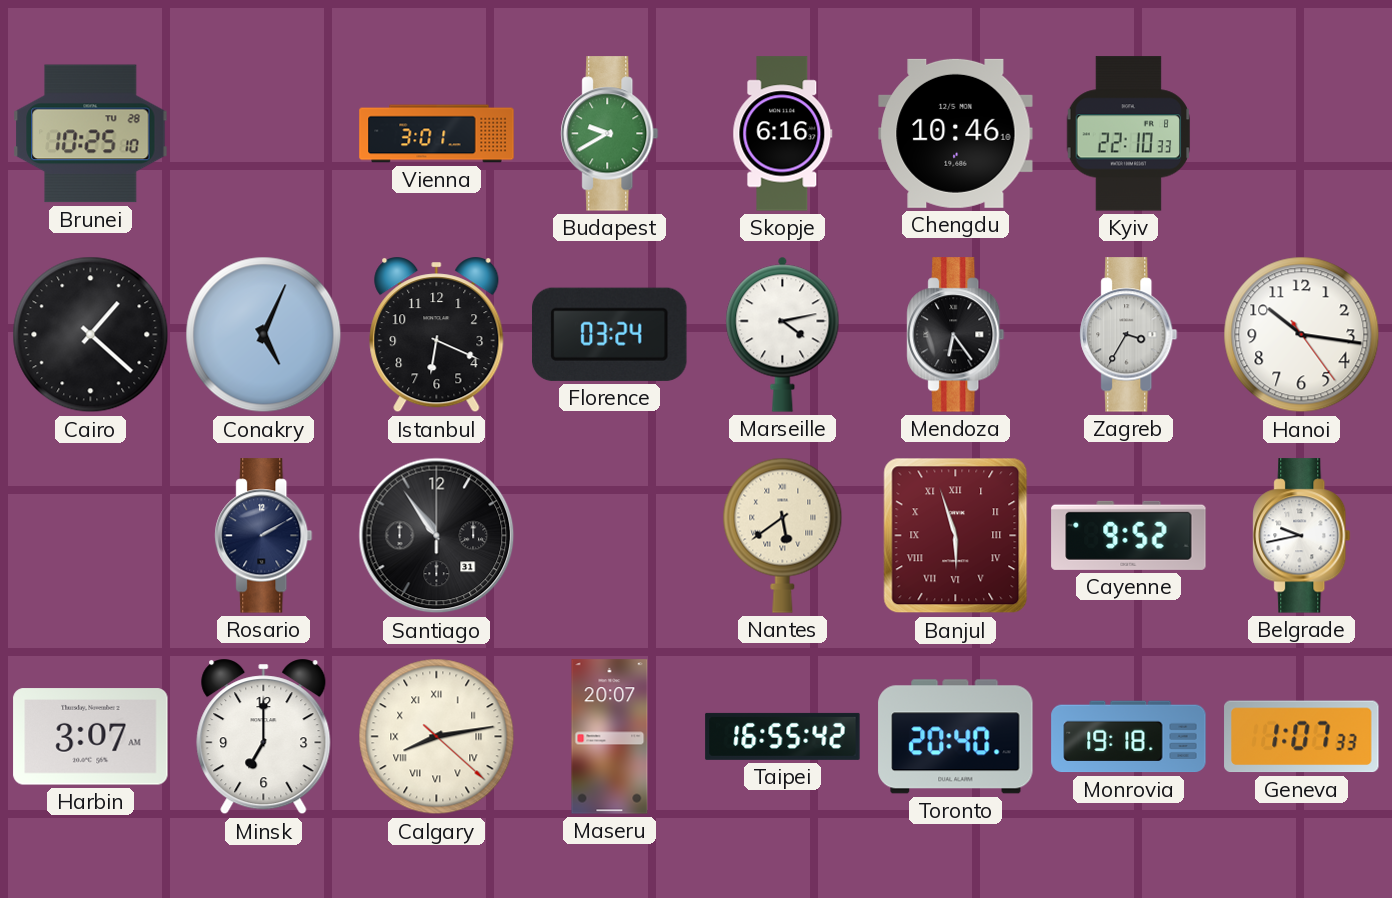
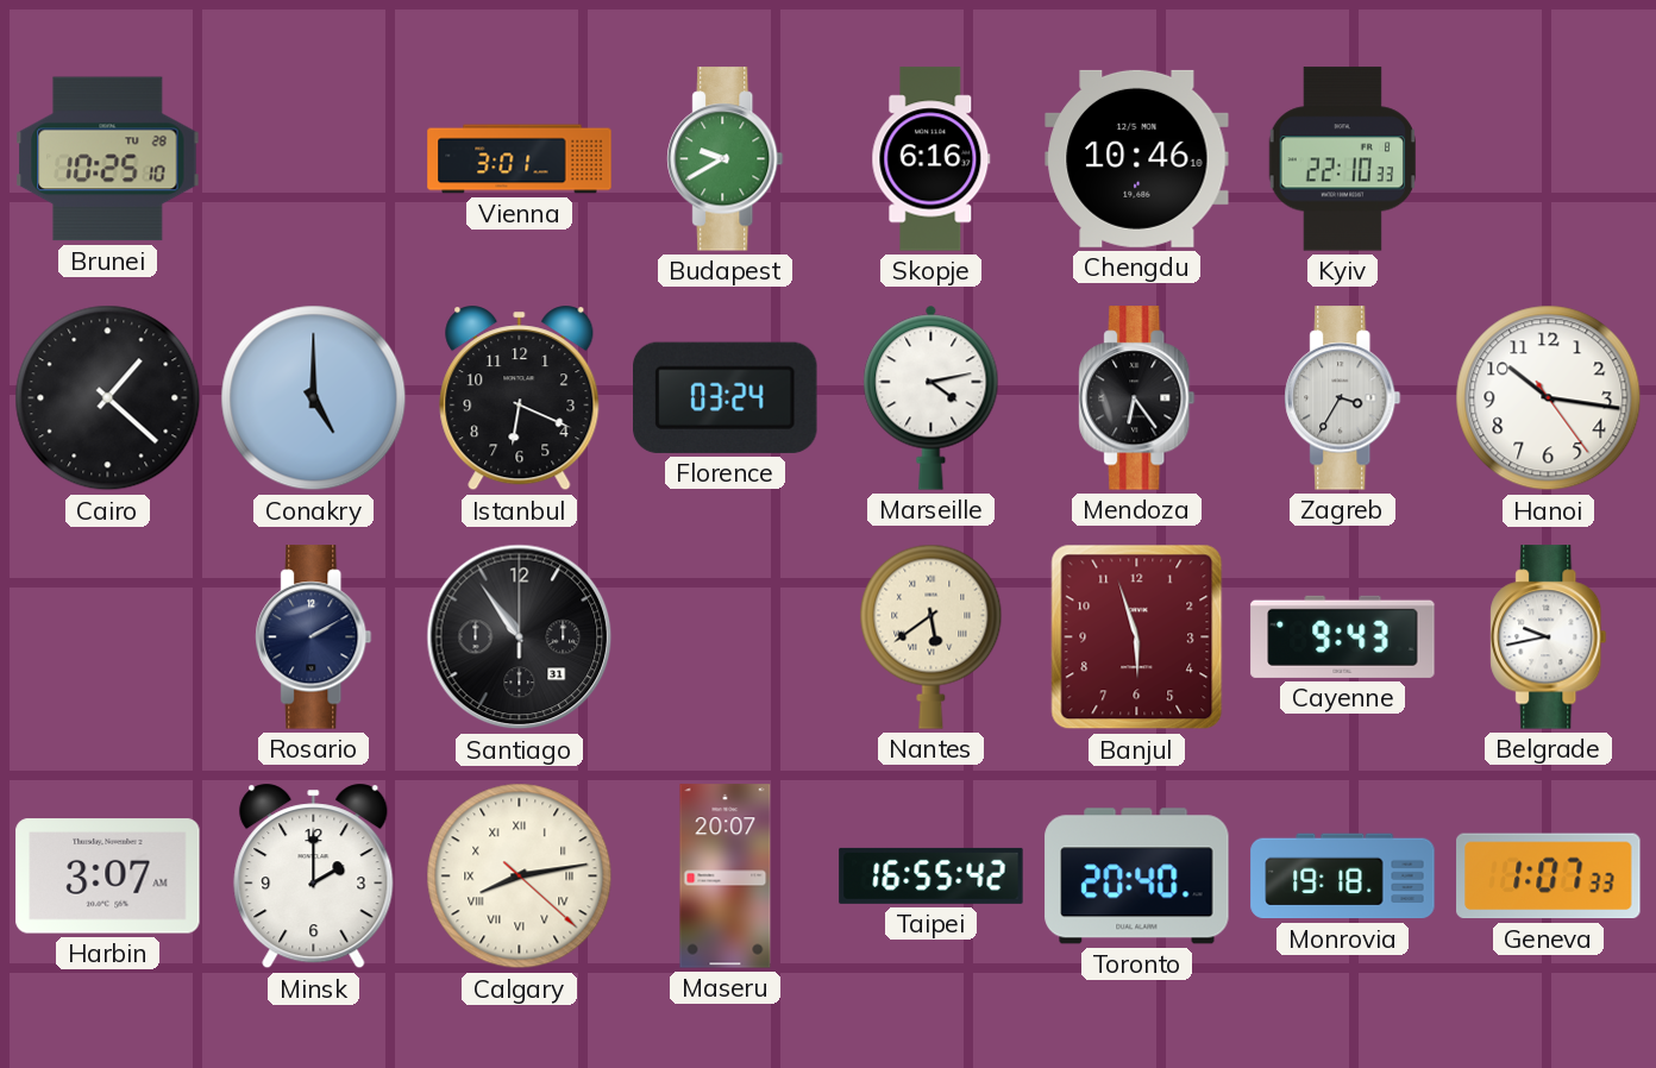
Conakry: 5:04 -> 5:00 (314, 398)
Banjul numerals: Roman -> Arabic (1137, 637)
Cayenne: 9:52 -> 9:43 (1343, 636)
Minsk: 7:00 -> 2:00 (314, 877)
